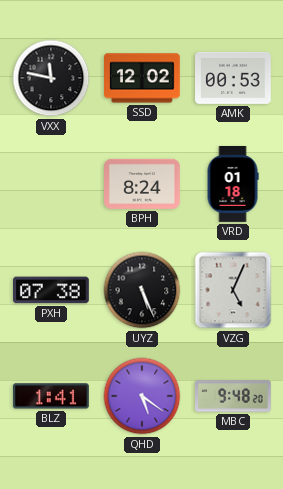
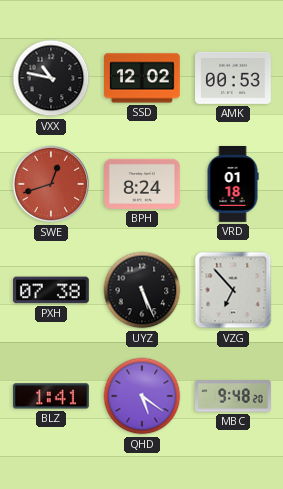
VXX: 11:47 -> 10:47 (51, 78)
SWE: none -> 12:42 (51, 184)
VZG: 5:04 -> 6:53 (233, 290)
